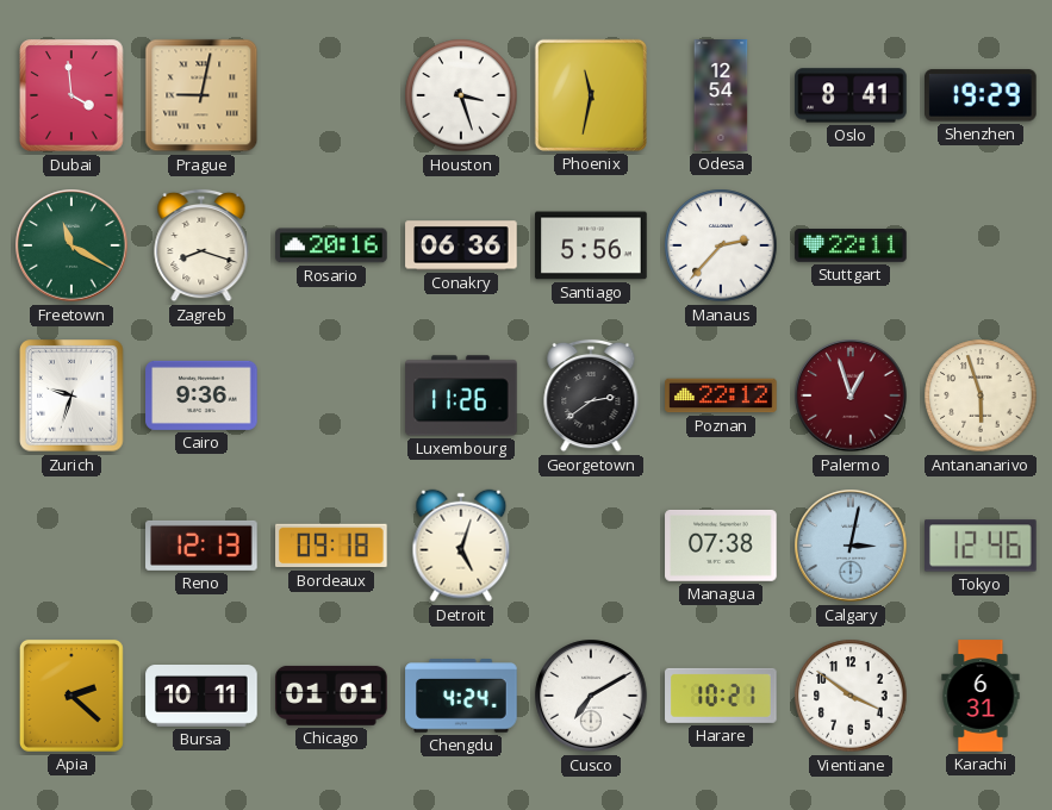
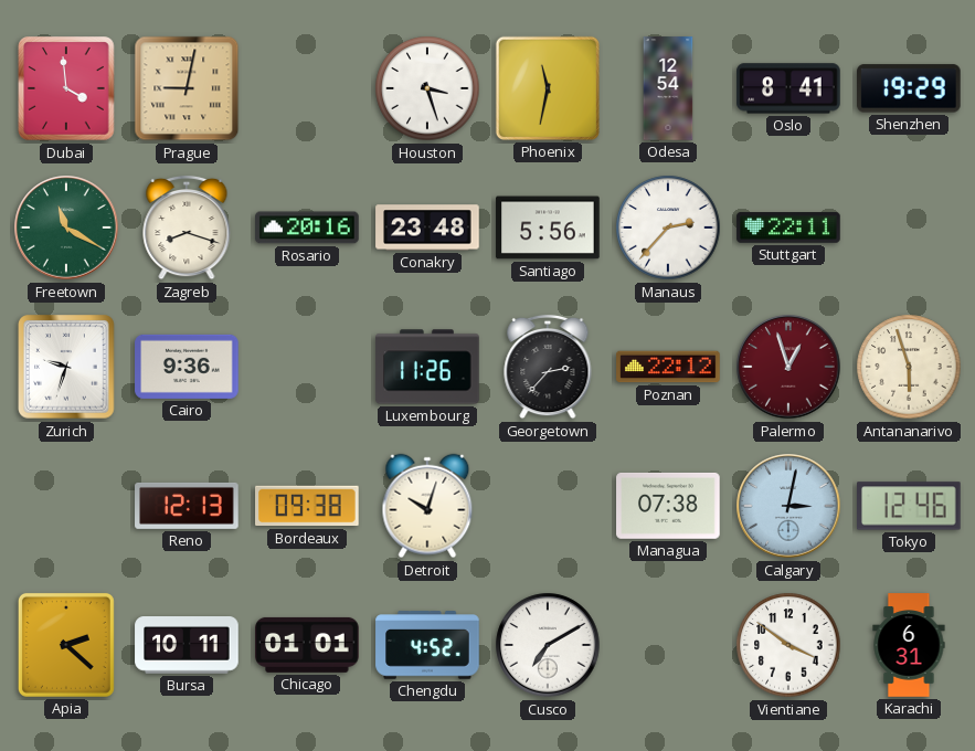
Conakry: 06:36 -> 23:48 (427, 228)
Georgetown: 2:39 -> 2:37 (548, 367)
Bordeaux: 09:18 -> 09:38 (307, 506)
Detroit: 5:03 -> 10:03 (427, 506)
Chengdu: 4:24 -> 4:52 (427, 645)
Harare: 10:21 -> none (721, 696)
